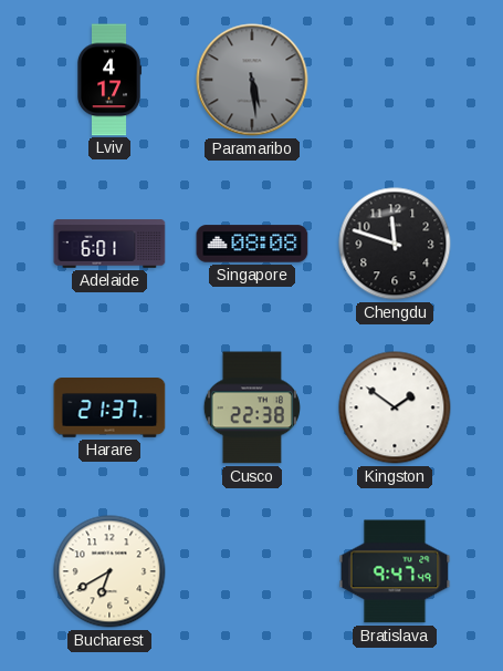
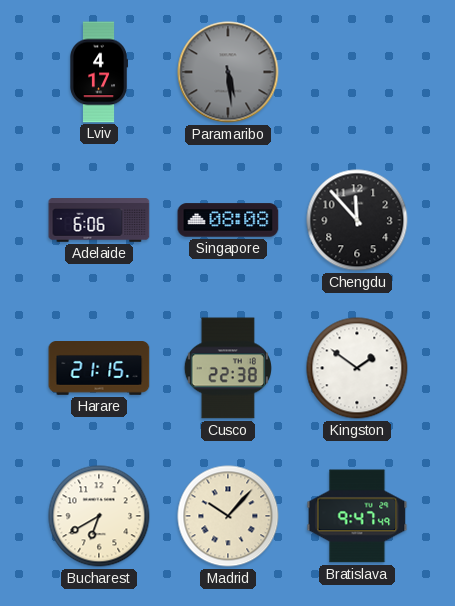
Adelaide: 6:01 -> 6:06 (99, 220)
Chengdu: 11:48 -> 11:53 (357, 220)
Harare: 21:37 -> 21:15 (99, 369)
Madrid: none -> 10:07 (228, 516)
